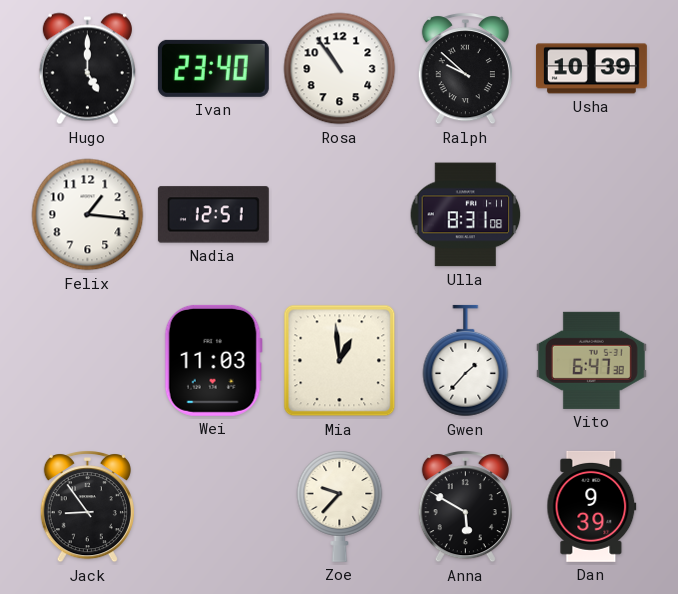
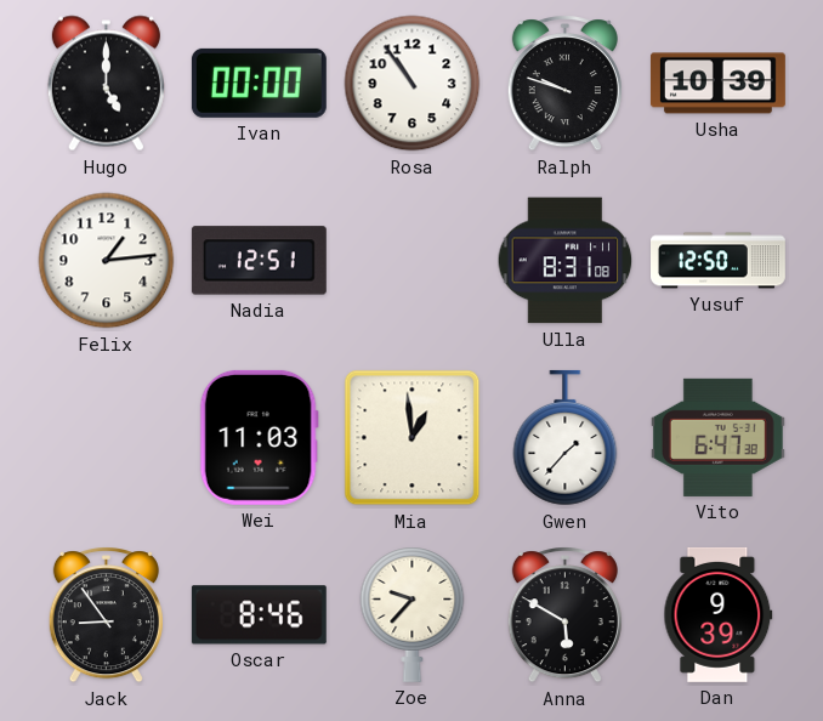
Ivan: 23:40 -> 00:00 (259, 83)
Ralph: 9:52 -> 9:48 (564, 84)
Felix: 1:16 -> 1:14 (107, 261)
Yusuf: none -> 12:50 (719, 261)
Oscar: none -> 8:46 (259, 615)
